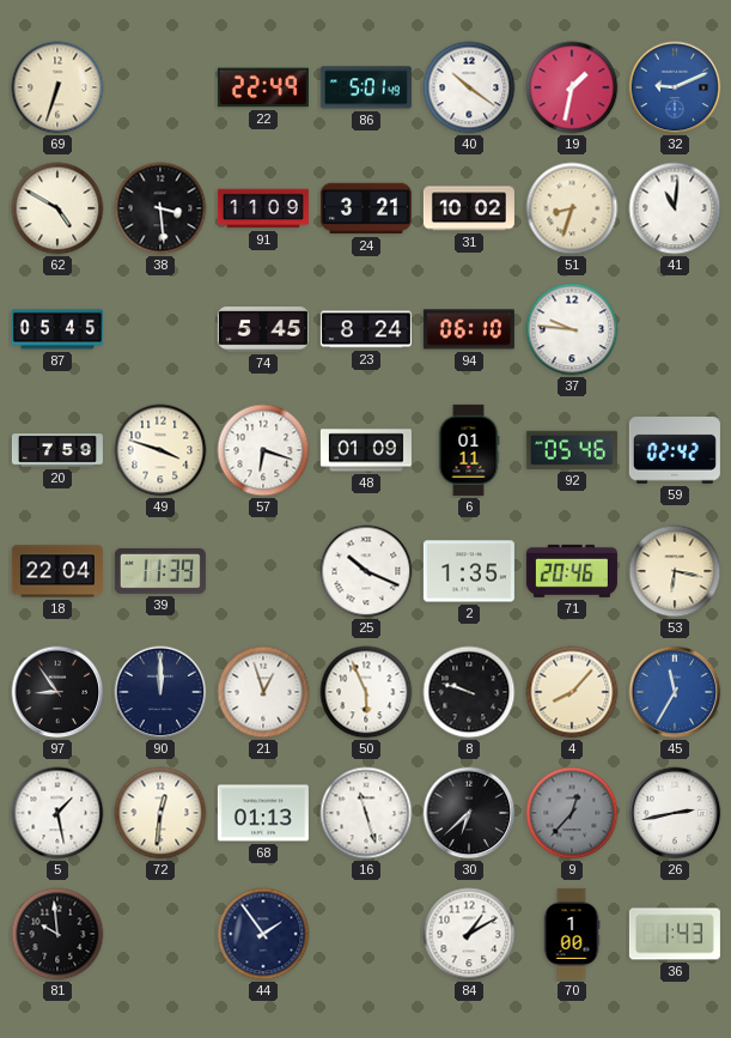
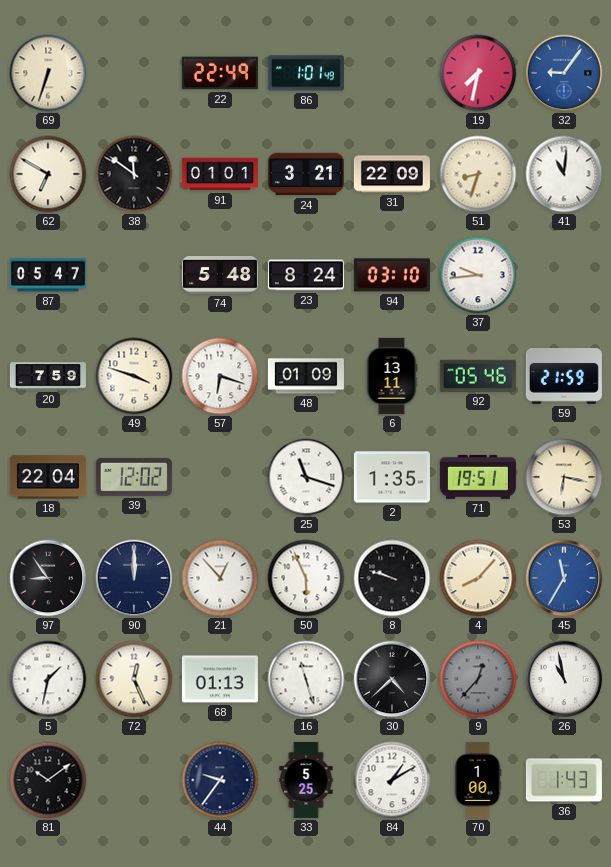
86: 5:01 -> 1:01 (306, 73)
40: 10:21 -> none (469, 87)
19: 1:32 -> 7:32 (478, 73)
32: 9:11 -> 9:06 (564, 73)
62: 4:50 -> 6:50 (48, 174)
38: 3:29 -> 11:51 (134, 174)
91: 11:09 -> 01:01 (220, 174)
31: 10:02 -> 22:09 (392, 174)
87: 05:45 -> 05:47 (48, 275)
74: 5:45 -> 5:48 (220, 275)
94: 06:10 -> 03:10 (392, 275)
37: 9:46 -> 9:44 (478, 275)
6: 01:11 -> 13:11 (392, 376)
59: 02:42 -> 21:59 (564, 377)
39: 11:39 -> 12:02 (134, 477)
25: 10:19 -> 11:18 (306, 477)
71: 20:46 -> 19:51 (478, 477)
21: 12:57 -> 12:53 (220, 578)
5: 1:28 -> 1:32 (48, 679)
72: 12:31 -> 12:26 (134, 679)
30: 6:38 -> 4:38 (392, 679)
26: 2:43 -> 10:58 (564, 679)
81: 9:59 -> 10:09 (48, 780)
44: 1:54 -> 9:36 (220, 780)
33: none -> 5:25 (306, 780)
